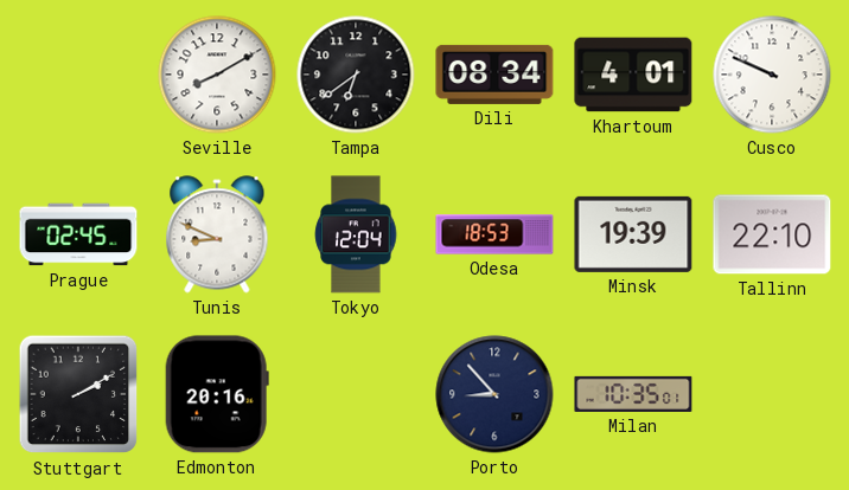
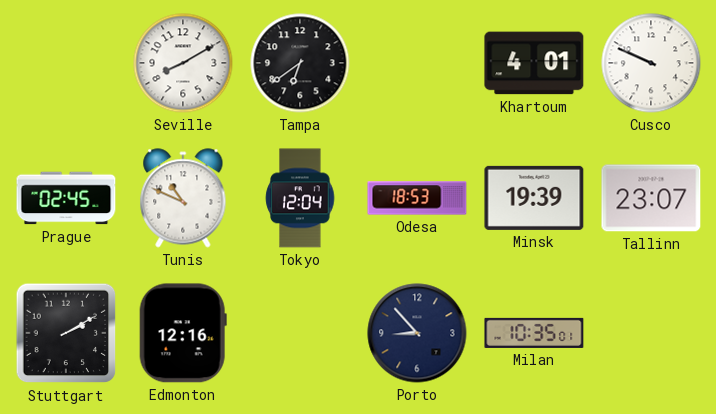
Dili: 08:34 -> none (494, 75)
Tunis: 8:49 -> 10:49 (183, 198)
Tallinn: 22:10 -> 23:07 (651, 198)
Edmonton: 20:16 -> 12:16 (183, 333)
